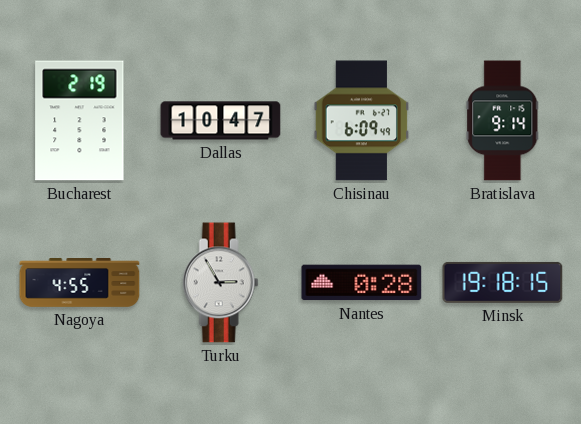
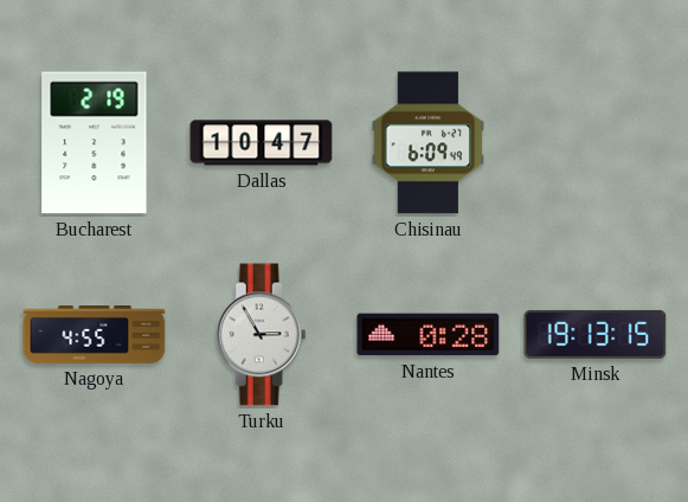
Bratislava: 9:14 -> none (503, 121)
Minsk: 19:18 -> 19:13 (596, 334)
